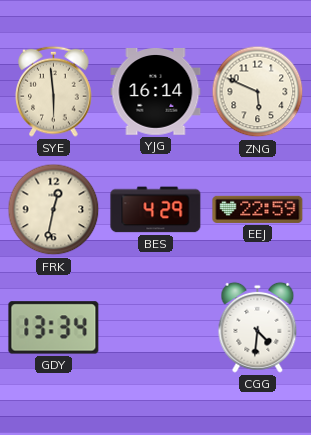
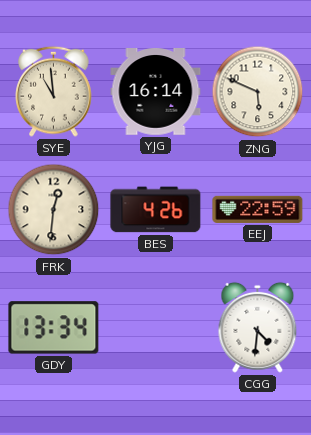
SYE: 5:59 -> 10:59 (54, 91)
FRK: 12:32 -> 12:31 (54, 210)
BES: 4:29 -> 4:26 (156, 210)
